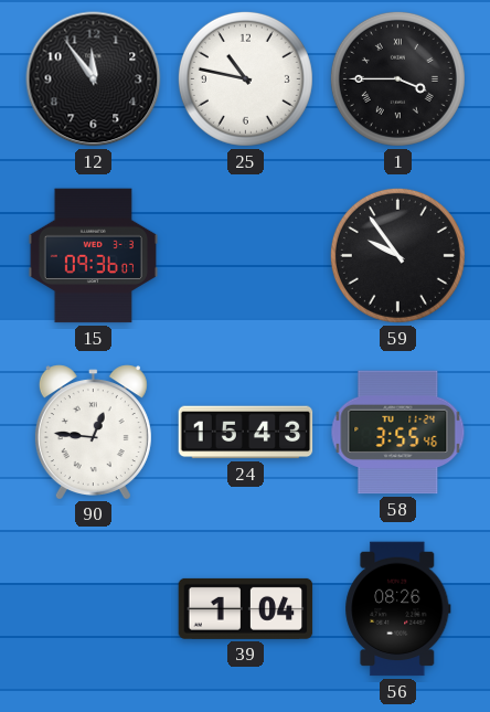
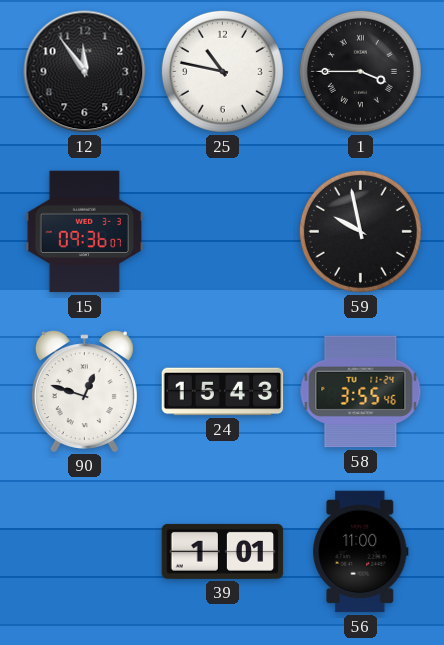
59: 9:54 -> 9:58 (360, 231)
90: 12:46 -> 12:48 (84, 391)
39: 1:04 -> 1:01 (223, 551)
56: 08:26 -> 11:00 (361, 552)
